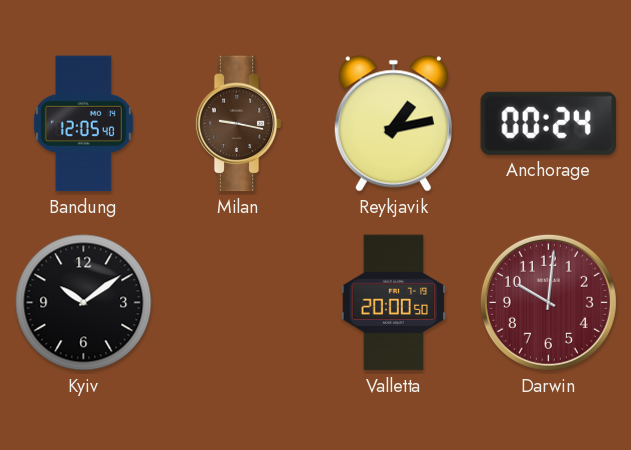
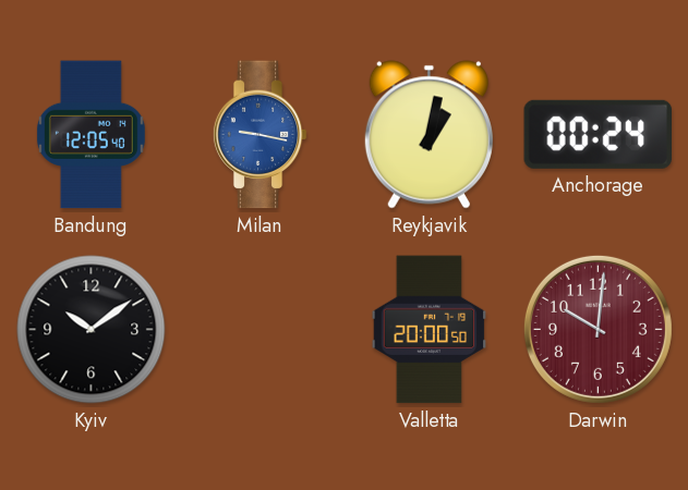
Milan dial: brown -> blue (259, 135)
Reykjavik: 1:13 -> 1:02 (429, 135)
